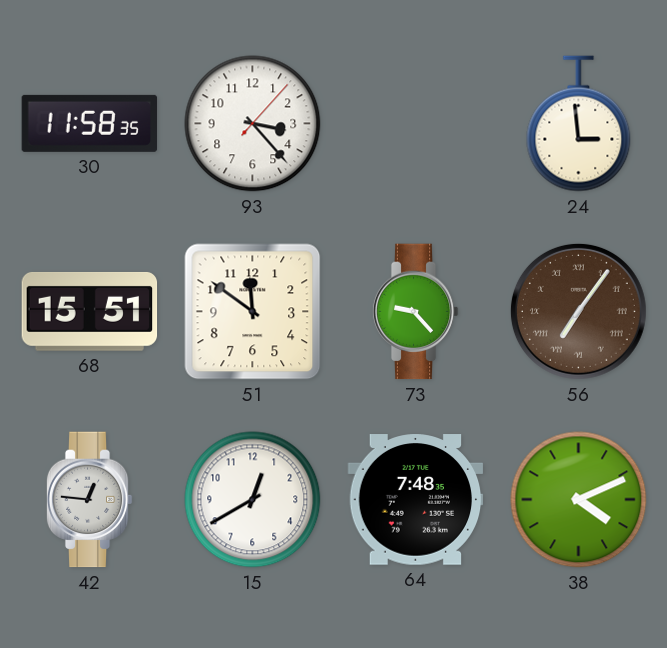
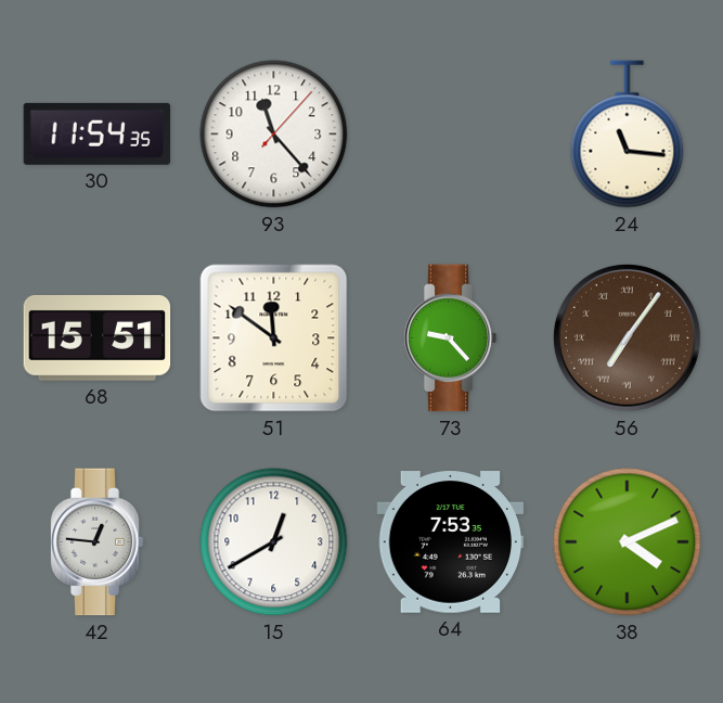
30: 11:58 -> 11:54 (98, 133)
93: 3:23 -> 11:23 (274, 135)
24: 2:59 -> 11:16 (628, 135)
64: 7:48 -> 7:53 (451, 542)
